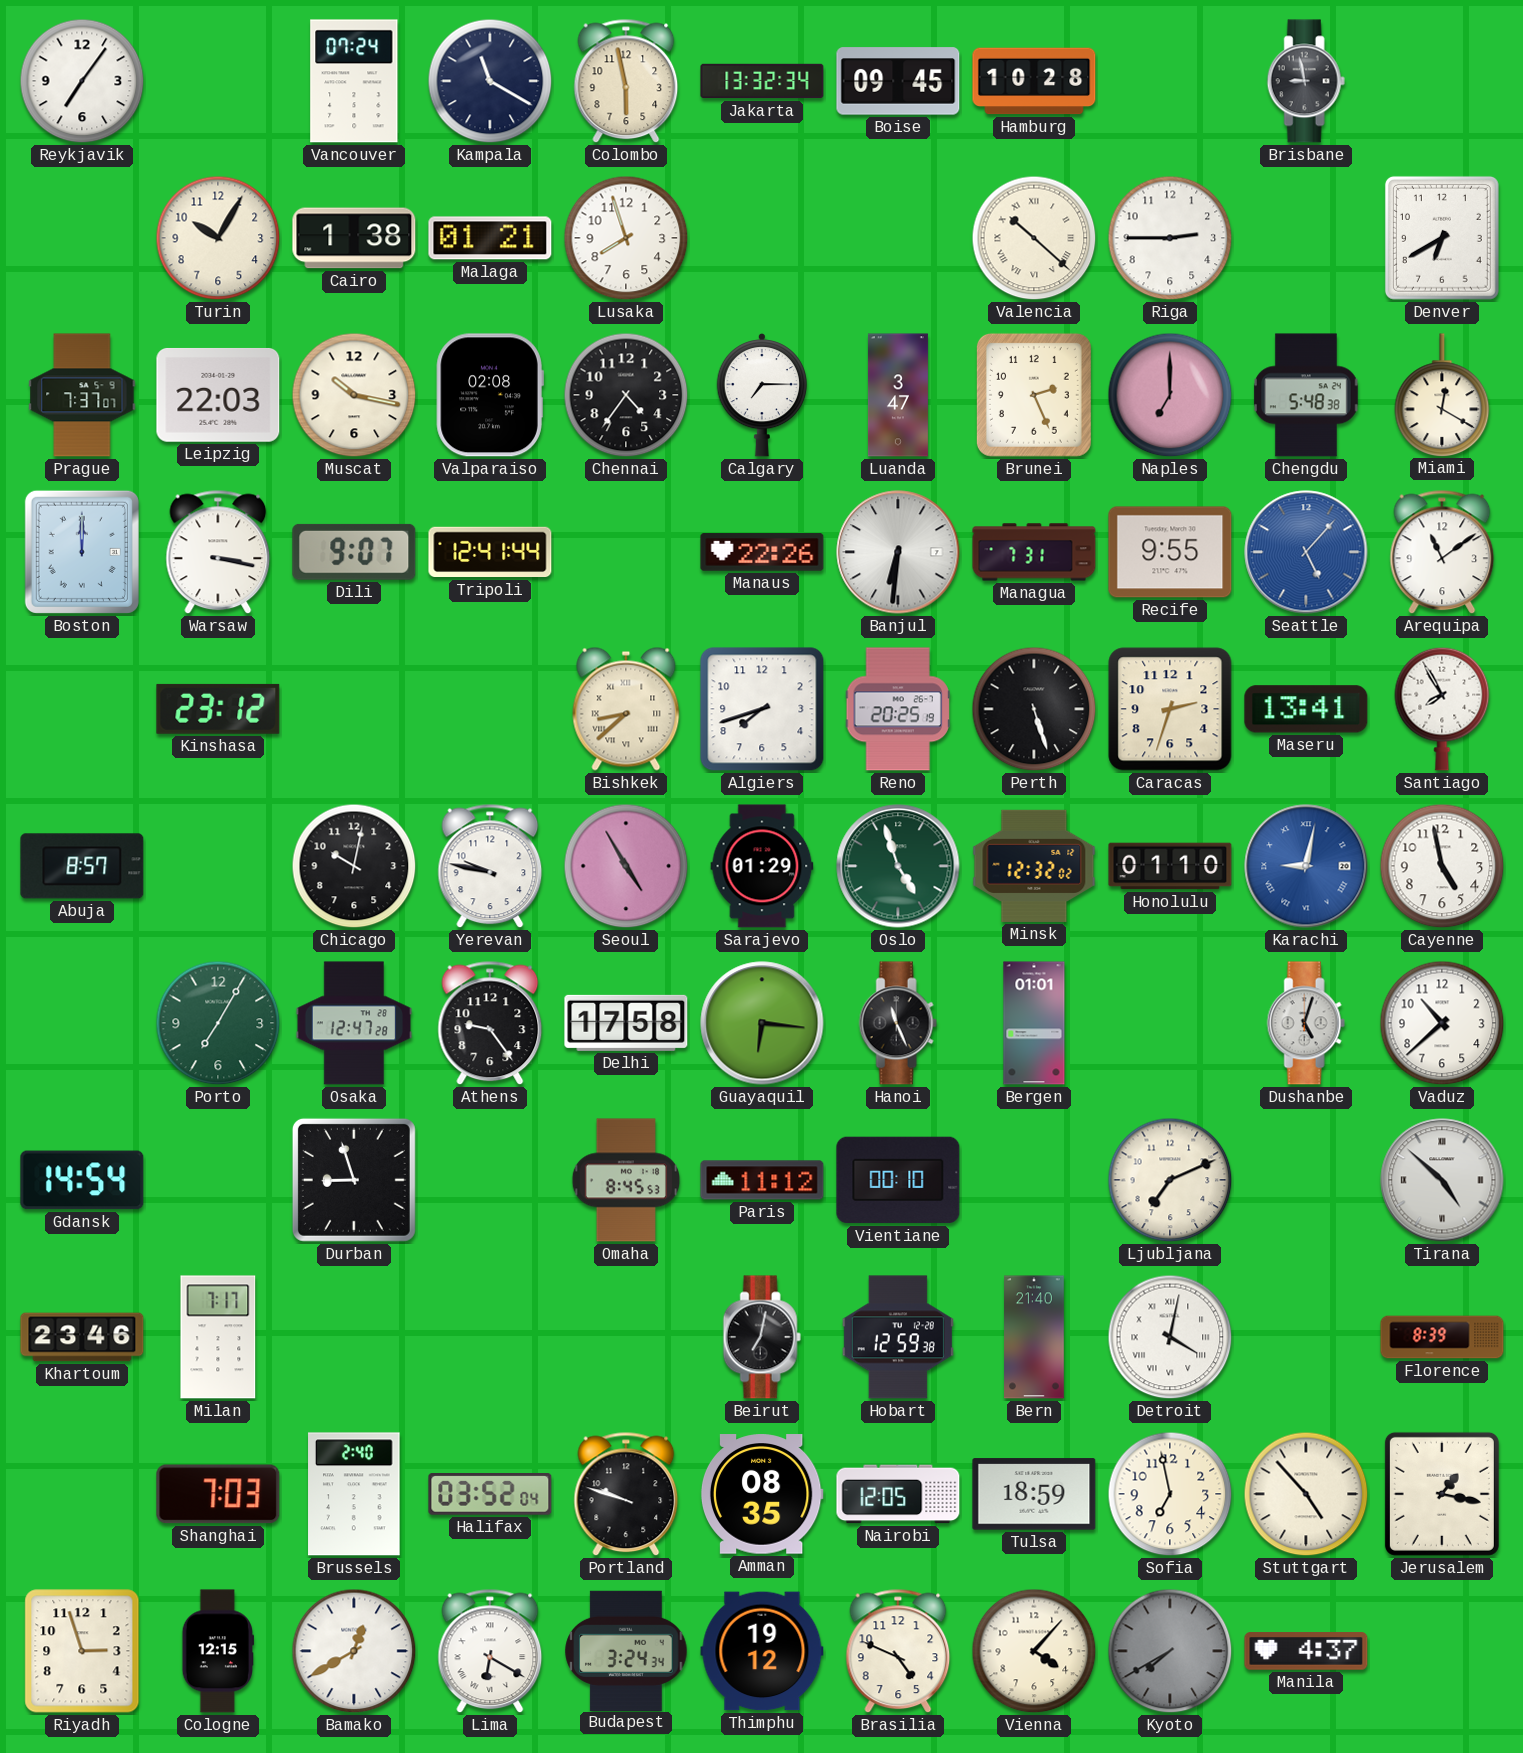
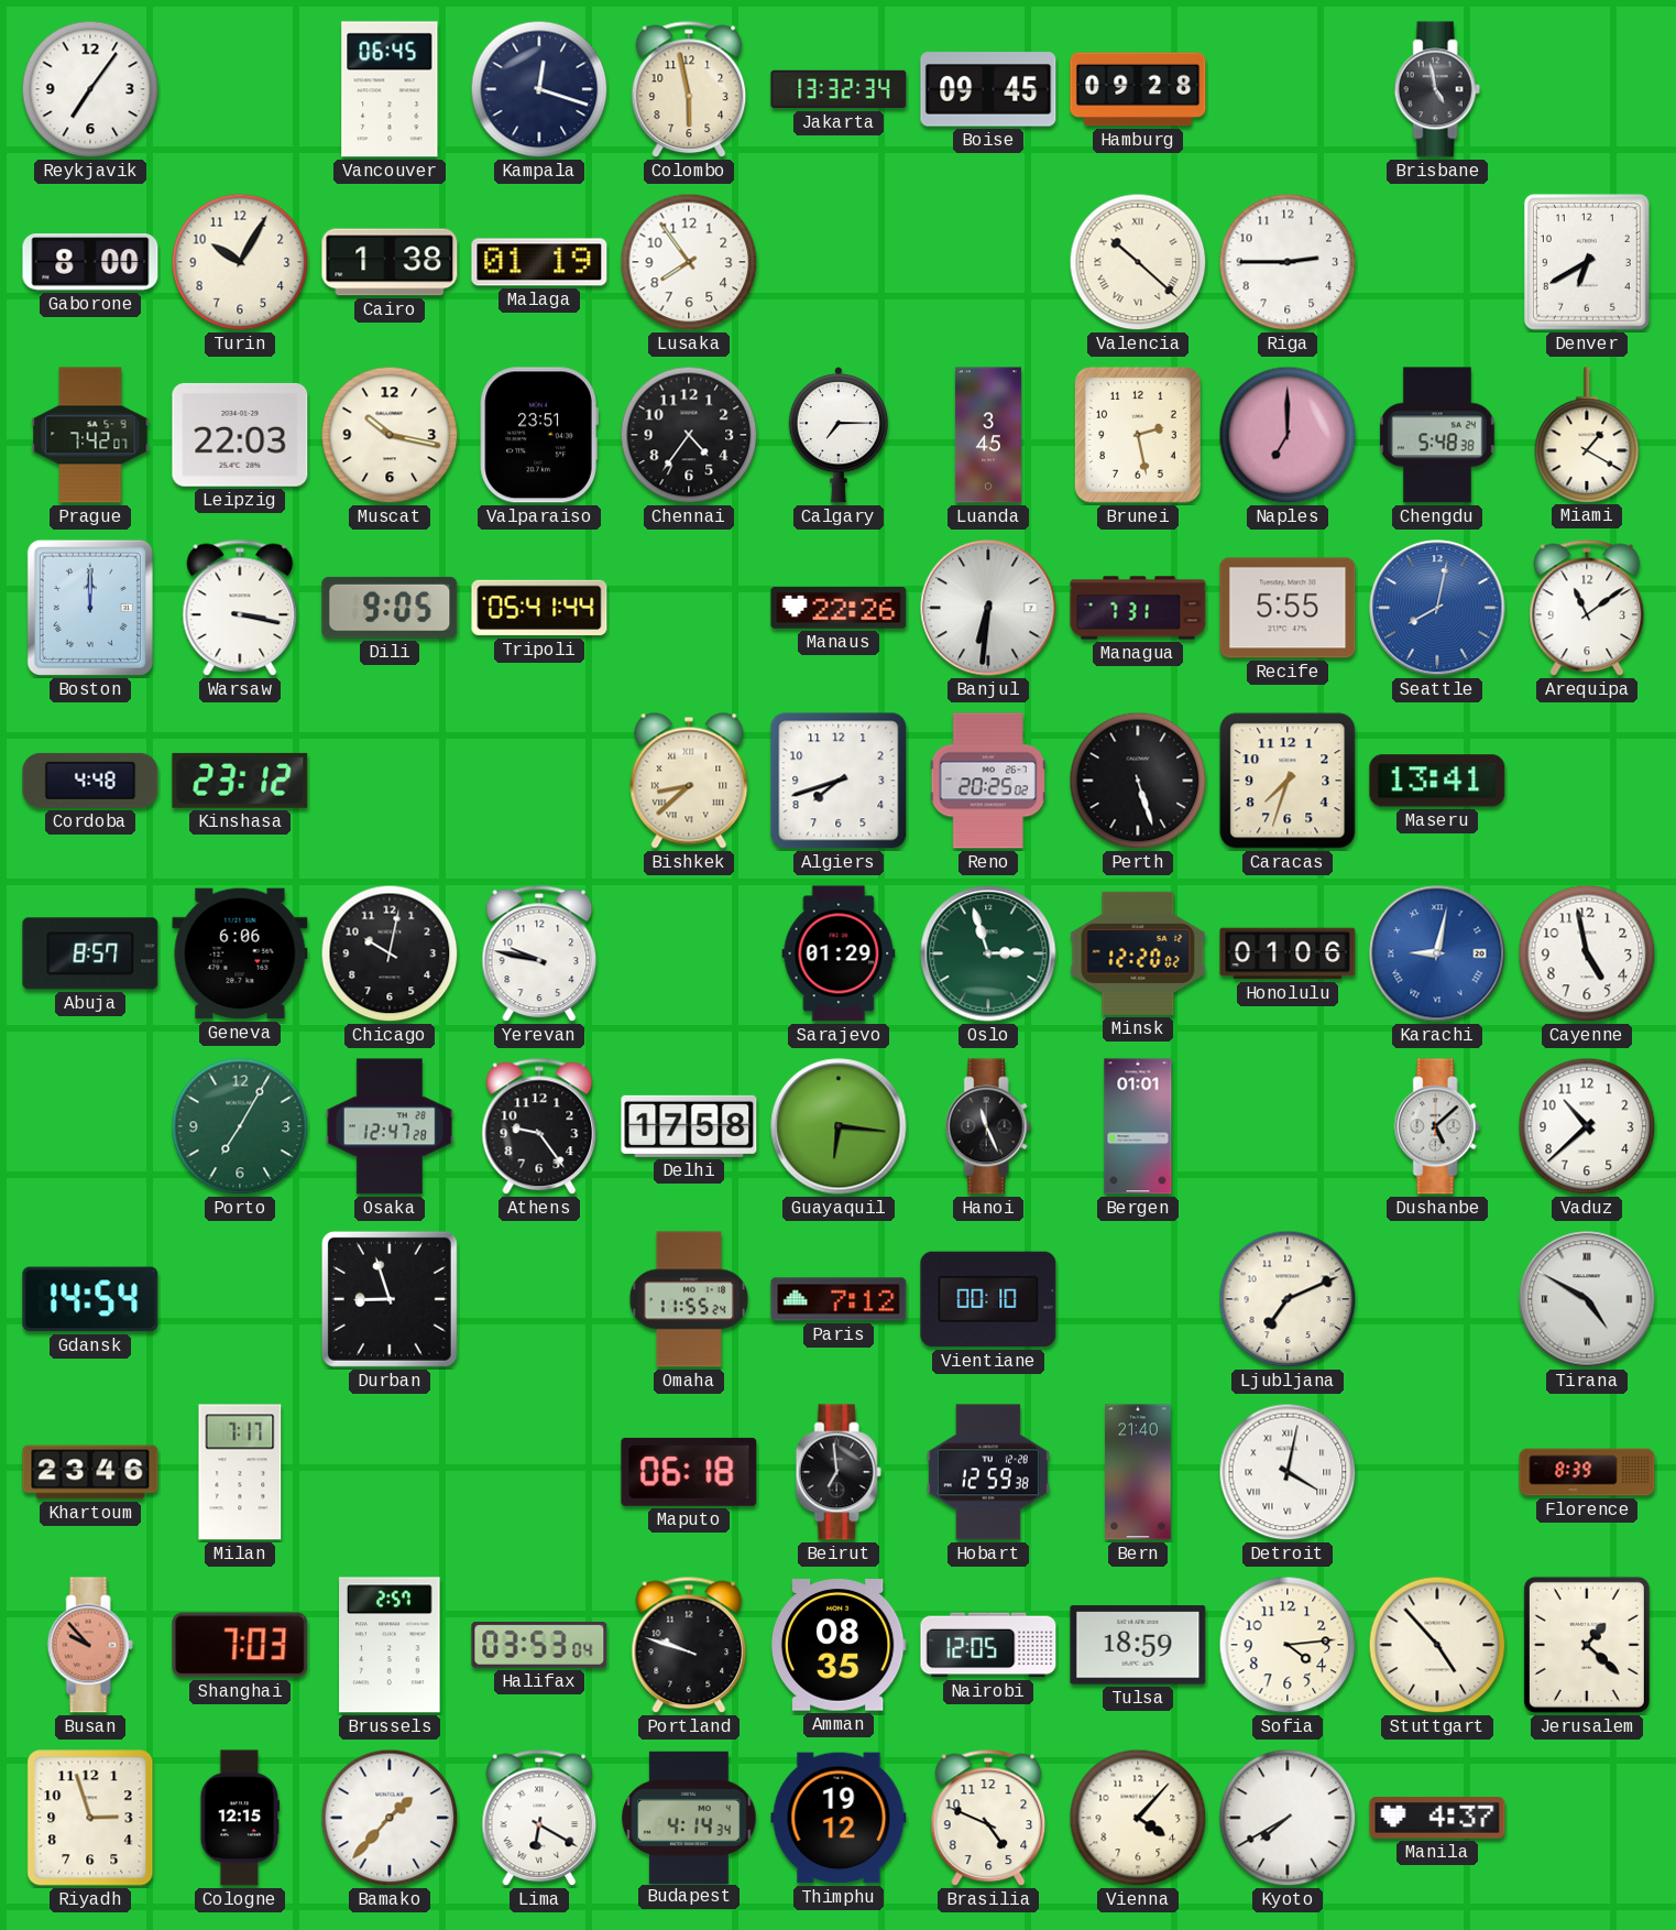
Vancouver: 07:24 -> 06:45 (390, 89)
Kampala: 11:20 -> 12:18 (539, 89)
Hamburg: 10:28 -> 09:28 (1138, 89)
Brisbane: 8:58 -> 4:58 (1437, 89)
Gaborone: none -> 8:00 (90, 263)
Malaga: 01:21 -> 01:19 (539, 262)
Lusaka: 7:57 -> 7:54 (689, 262)
Prague: 7:37 -> 7:42 (90, 435)
Valparaiso: 02:08 -> 23:51 (539, 435)
Luanda: 3:47 -> 3:45 (988, 435)
Brunei: 2:26 -> 2:28 (1138, 435)
Miami: 12:20 -> 1:20 (1587, 435)
Dili: 9:07 -> 9:05 (390, 608)
Tripoli: 12:41 -> 05:41 (539, 608)
Recife: 9:55 -> 5:55 (1288, 608)
Seattle: 5:07 -> 8:02 (1437, 608)
Cordoba: none -> 4:48 (90, 781)
Reno: 20:25:19 -> 20:25:02 (988, 781)
Caracas: 2:33 -> 7:33 (1288, 781)
Santiago: 7:55 -> none (1442, 709)
Geneva: none -> 6:06 (240, 953)
Seoul: 4:55 -> none (626, 866)
Oslo: 4:57 -> 2:57 (988, 953)
Minsk: 12:32 -> 12:20 (1138, 953)
Honolulu: 01:10 -> 01:06 (1288, 953)
Dushanbe: 5:03 -> 5:08 (1437, 1126)
Omaha: 8:45 -> 11:55 (689, 1299)
Paris: 11:12 -> 7:12 (839, 1299)
Tirana: 4:52 -> 4:50 (1587, 1299)
Maputo: none -> 06:18 (689, 1472)
Beirut: 7:02 -> 6:59 (839, 1472)
Busan: none -> 9:53 (90, 1645)
Brussels: 2:40 -> 2:57 (390, 1645)
Halifax: 03:52 -> 03:53 (539, 1646)
Sofia: 6:58 -> 4:14 (1288, 1645)
Jerusalem: 1:17 -> 1:22 (1587, 1645)
Bamako: 12:40 -> 1:37 (390, 1818)
Budapest: 3:24 -> 4:14 (689, 1817)
Kyoto dial: grey -> white (1288, 1818)
